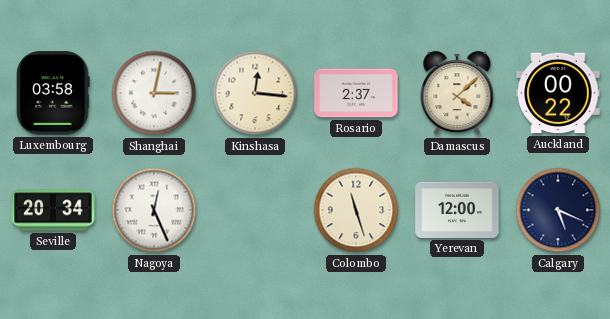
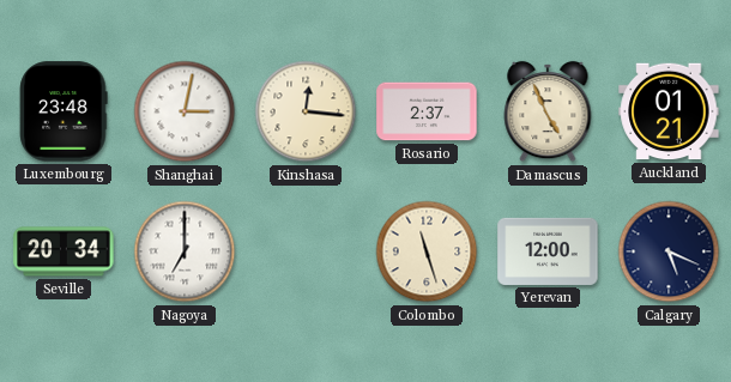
Luxembourg: 03:58 -> 23:48 (64, 111)
Damascus: 4:08 -> 4:56 (548, 111)
Auckland: 00:22 -> 01:21 (669, 111)
Nagoya: 12:26 -> 7:00 (185, 251)
